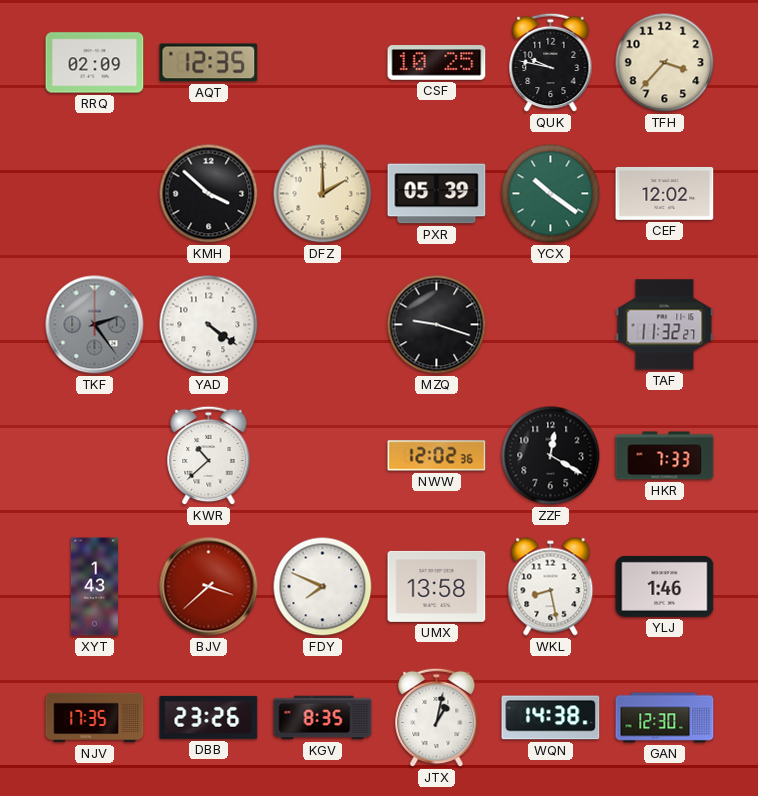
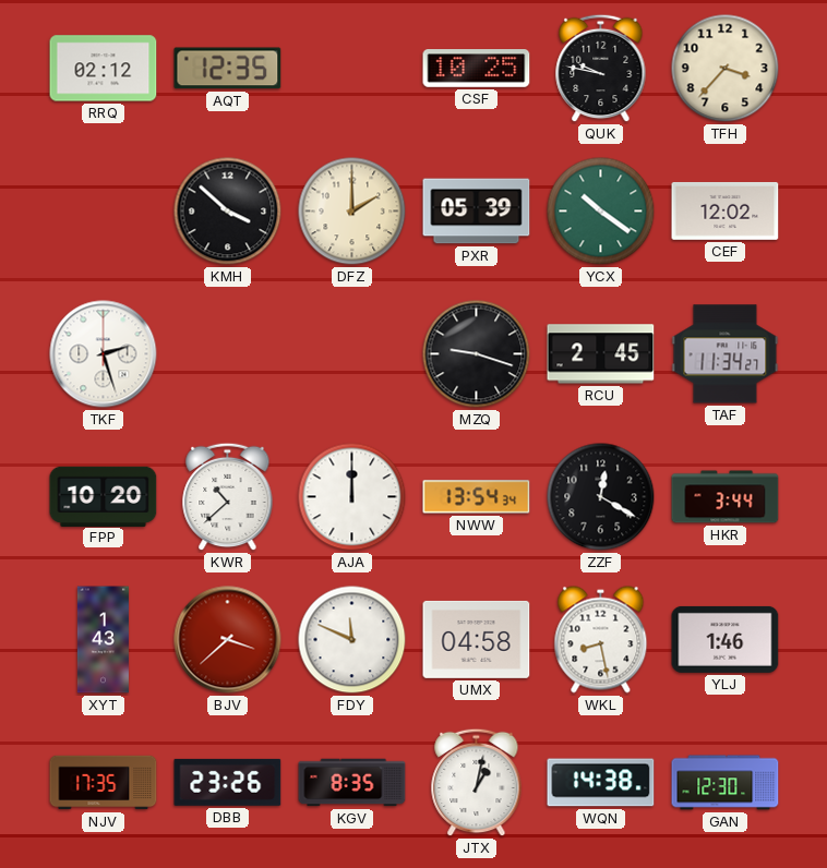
RRQ: 02:09 -> 02:12 (104, 69)
TKF: 2:24 -> 2:27 (104, 354)
TKF dial: grey -> white (104, 354)
YAD: 4:21 -> none (209, 325)
RCU: none -> 2:45 (601, 354)
TAF: 11:32 -> 11:34 (726, 354)
FPP: none -> 10:20 (104, 496)
AJA: none -> 12:00 (352, 497)
NWW: 12:02 -> 13:54 (477, 497)
HKR: 7:33 -> 3:44 (726, 497)
FDY: 7:49 -> 11:49 (352, 640)
UMX: 13:58 -> 04:58 (477, 639)
